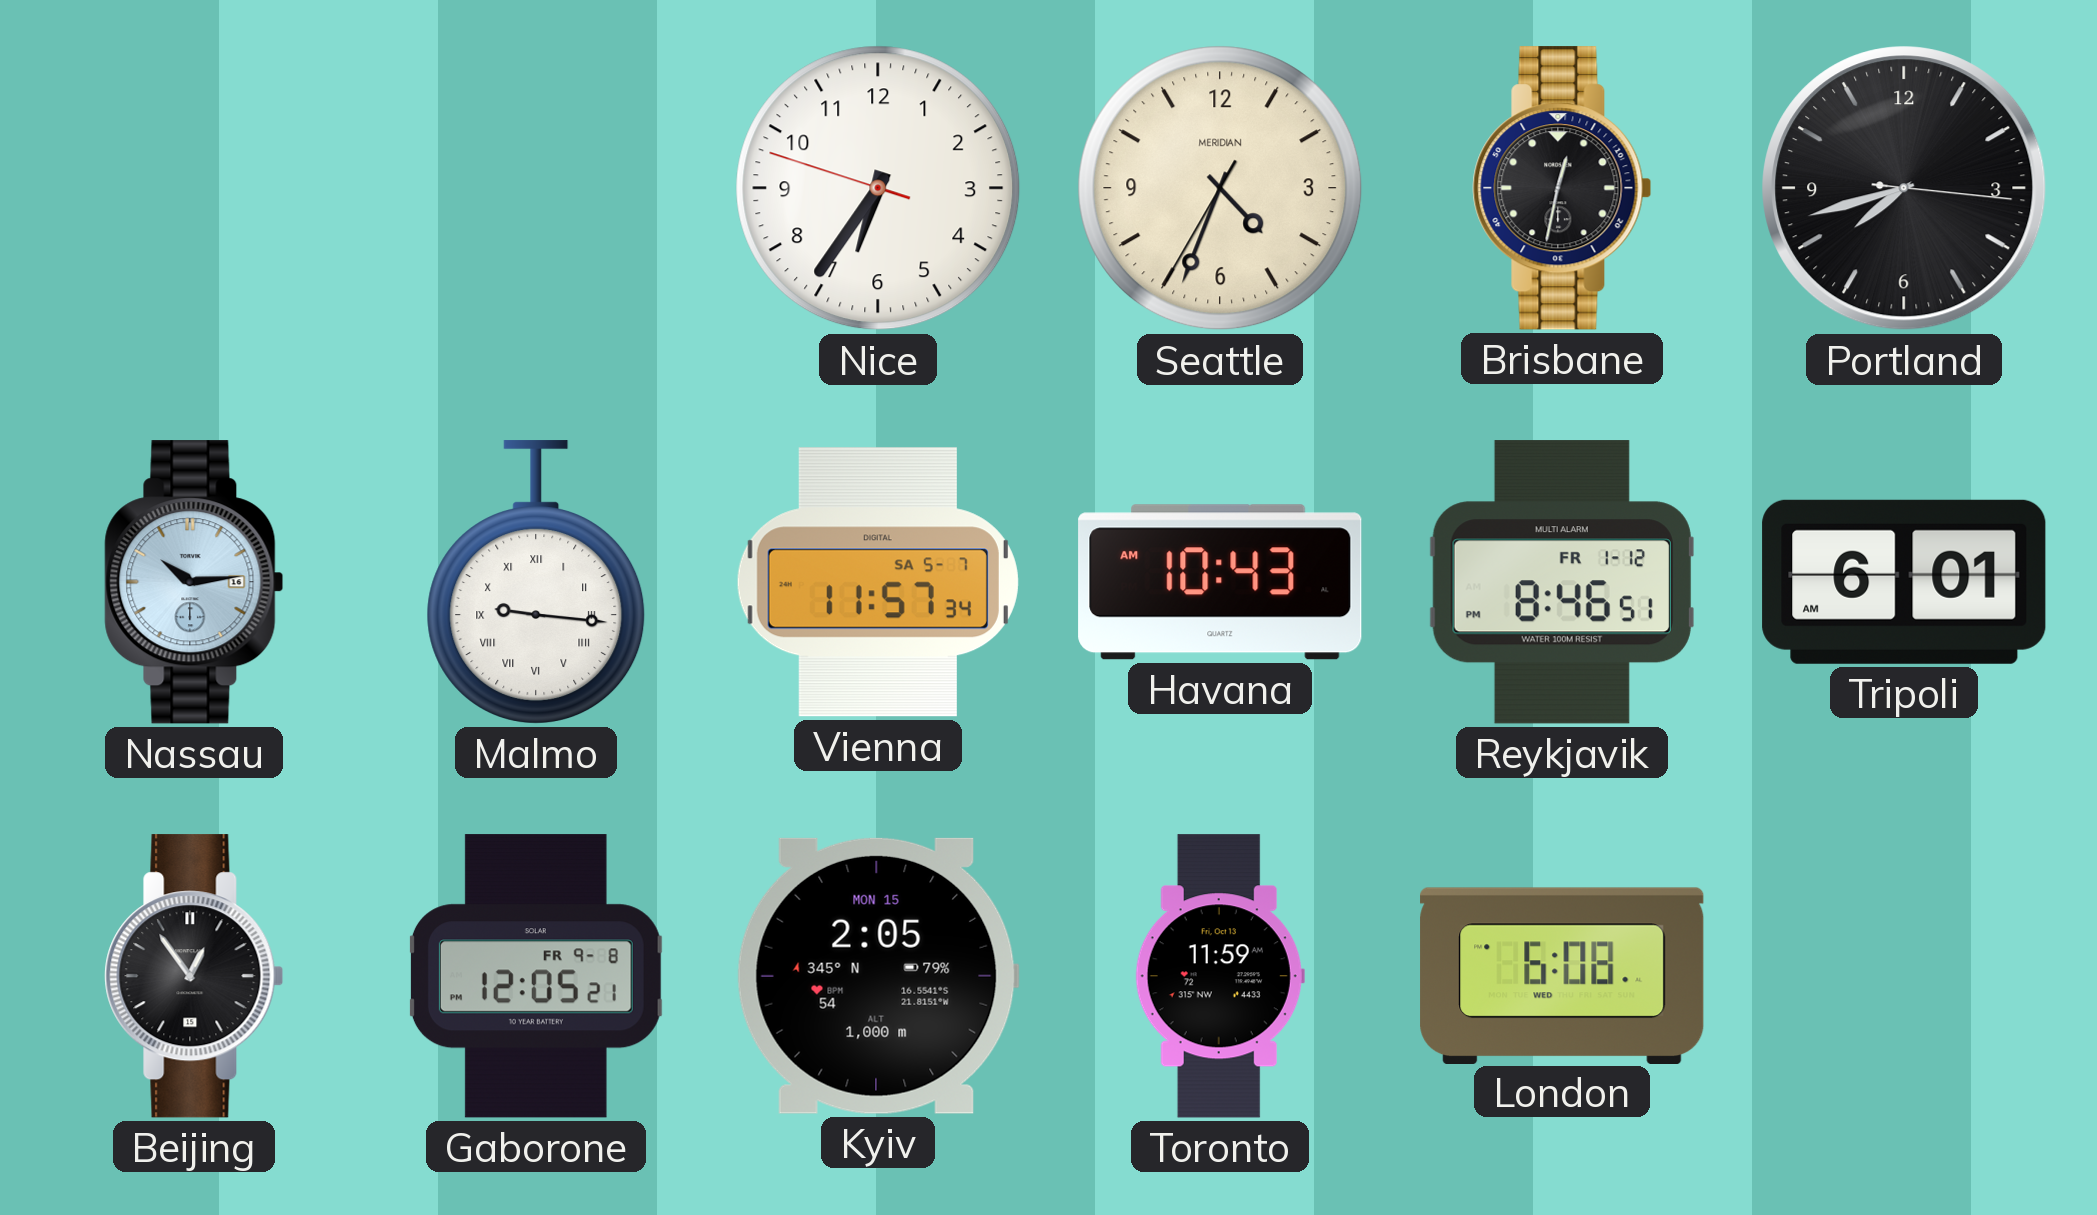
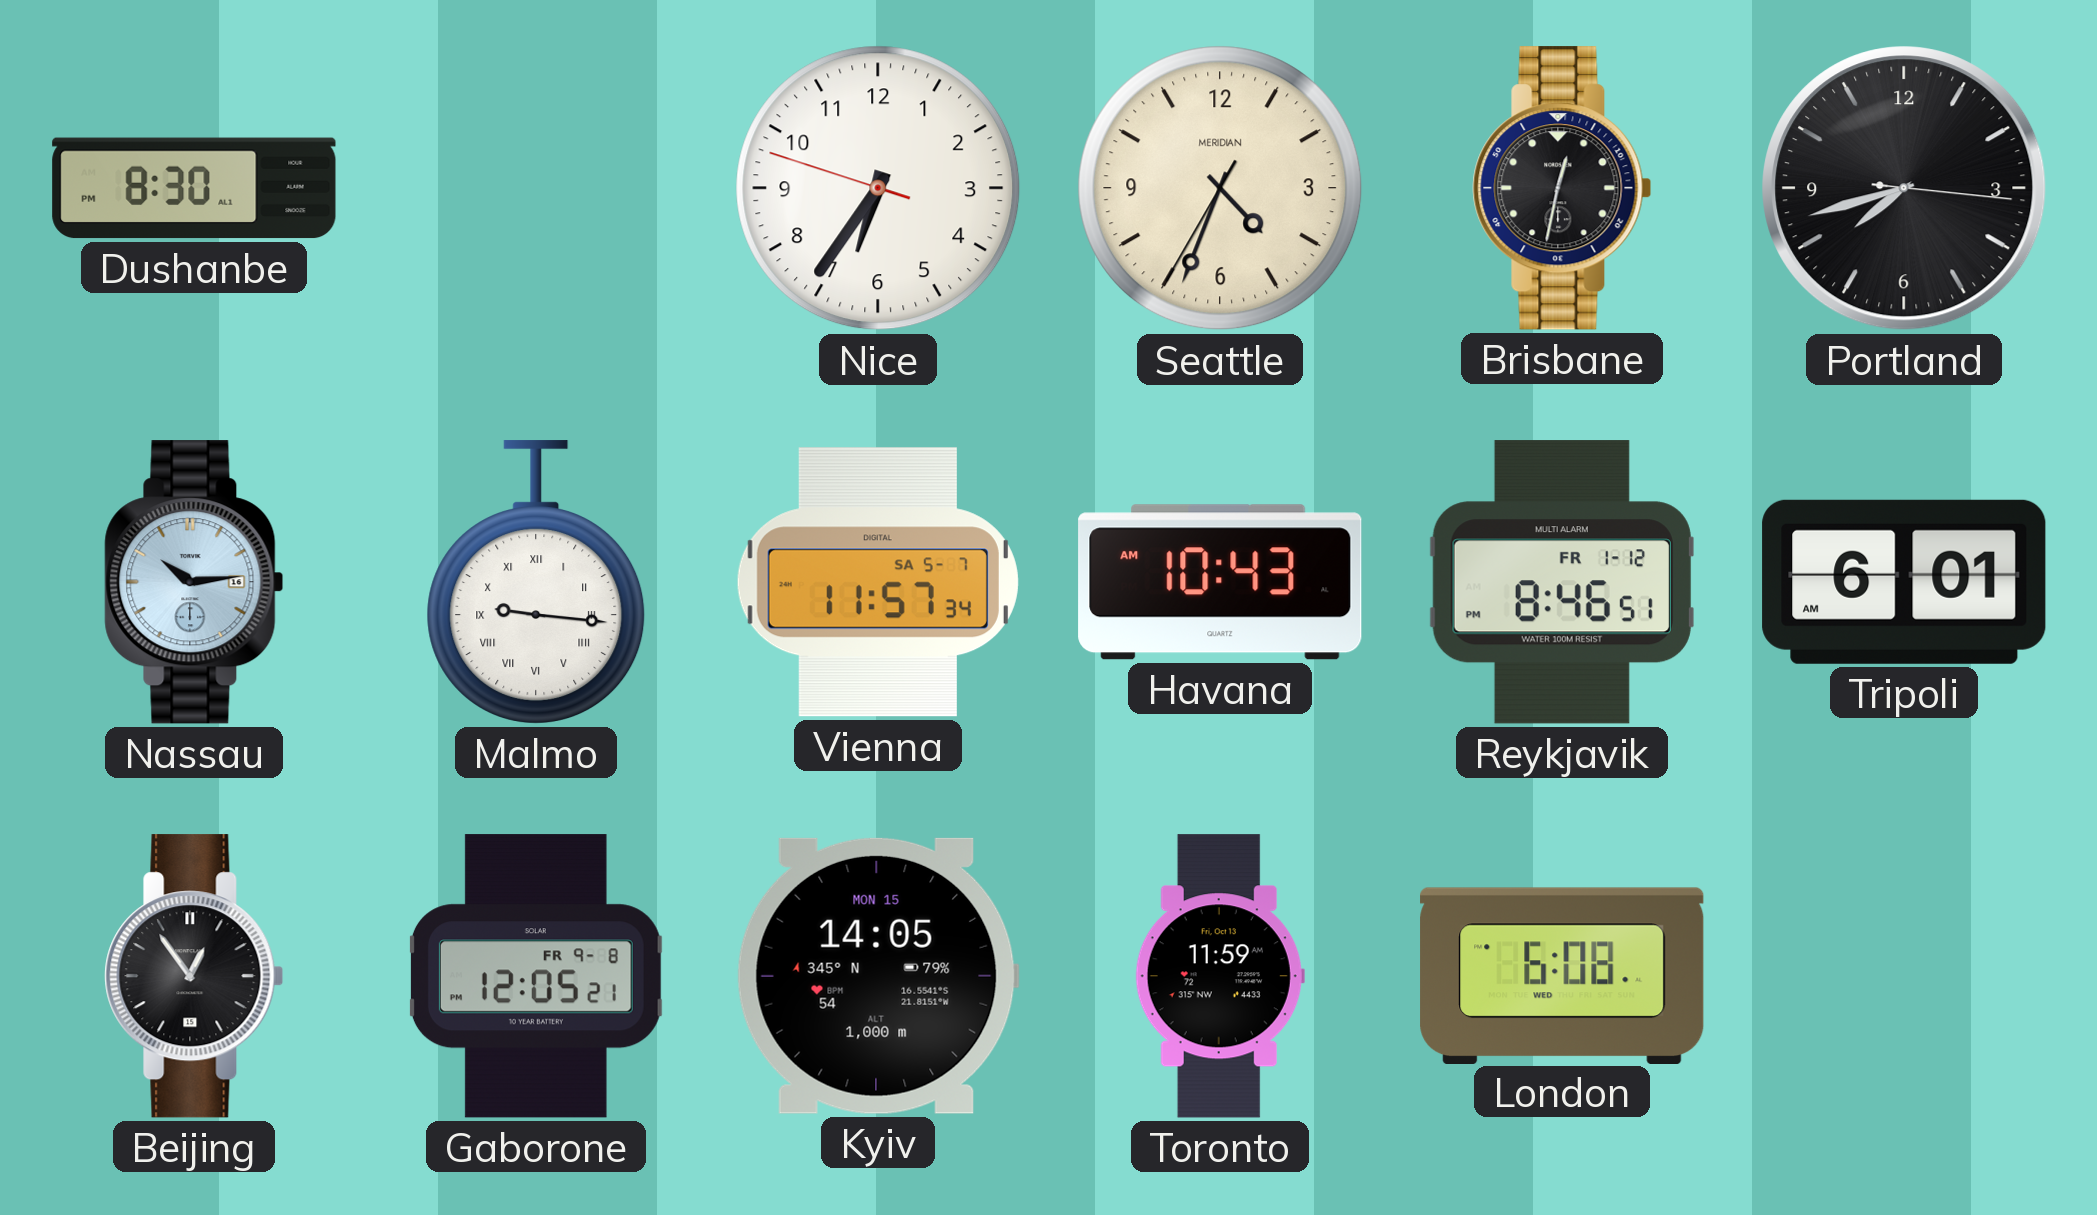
Dushanbe: none -> 8:30 (194, 188)
Kyiv: 2:05 -> 14:05 (878, 976)
